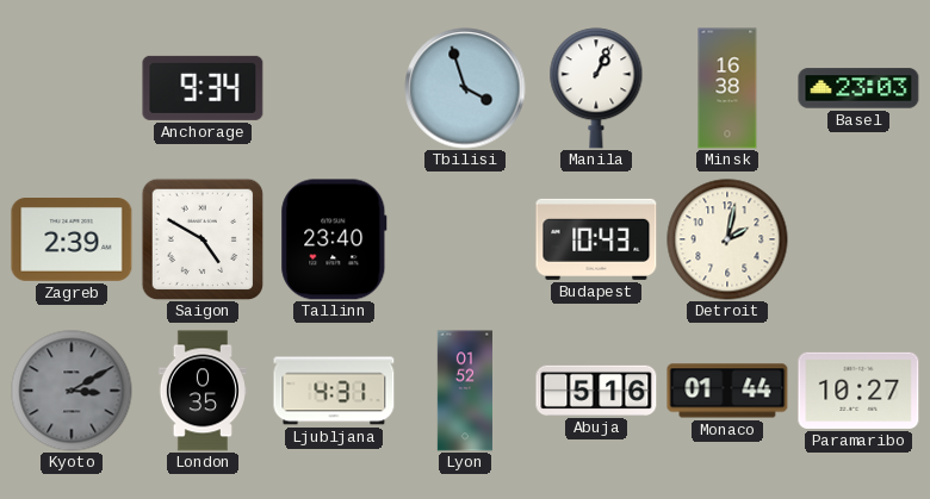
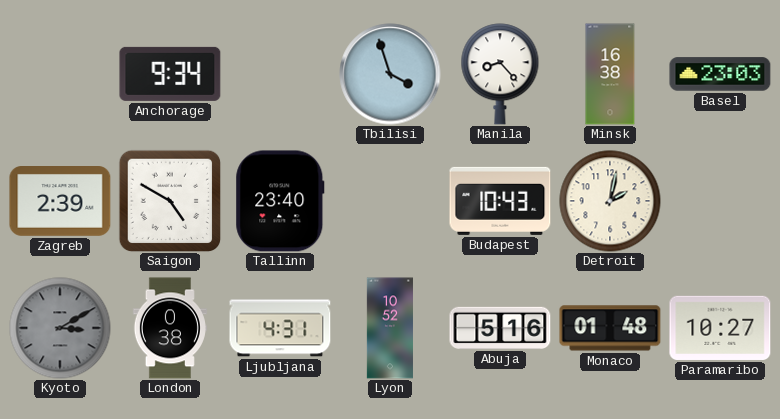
Manila: 1:04 -> 8:23 (500, 74)
London: 0:35 -> 0:38 (170, 328)
Lyon: 01:52 -> 10:52 (389, 328)
Monaco: 01:44 -> 01:48 (610, 328)
